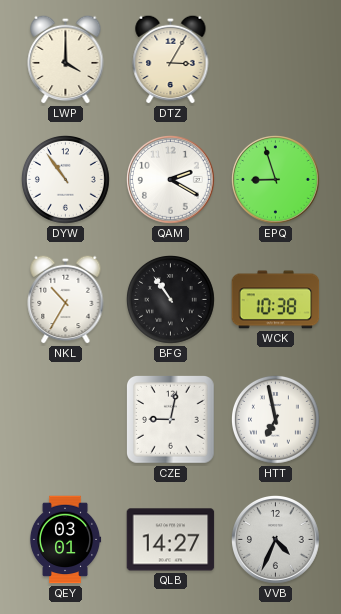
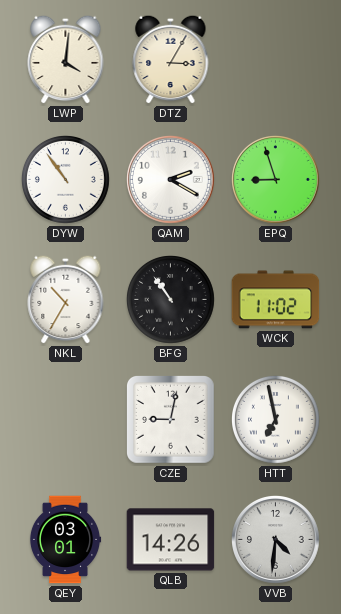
LWP: 4:00 -> 4:01 (66, 59)
WCK: 10:38 -> 11:02 (276, 300)
QLB: 14:27 -> 14:26 (171, 540)
VVB: 4:34 -> 4:31 (276, 540)
